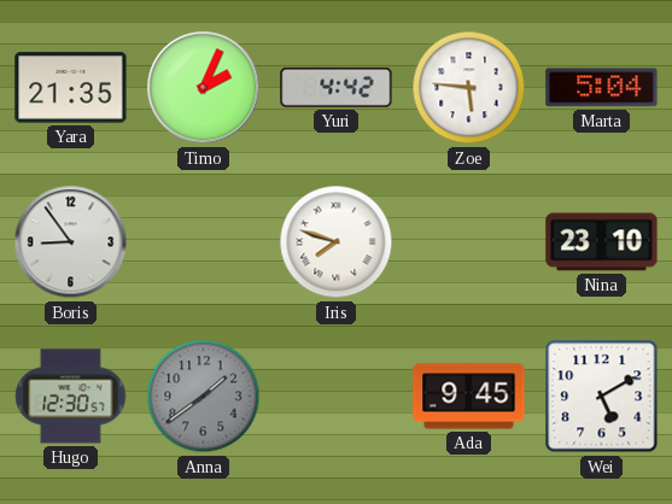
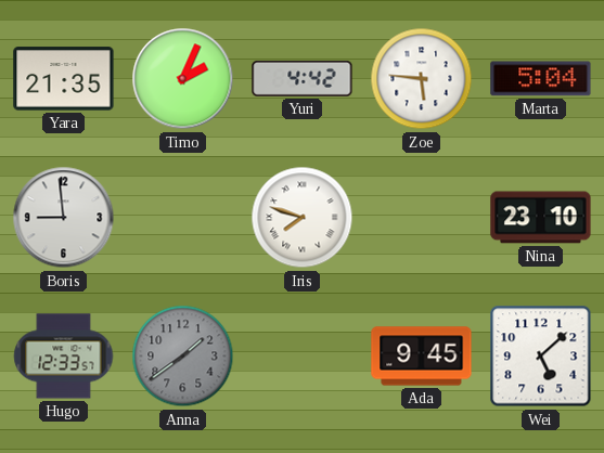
Boris: 8:54 -> 8:59 (64, 218)
Hugo: 12:30 -> 12:33 (64, 357)
Wei: 5:10 -> 5:08 (541, 357)
